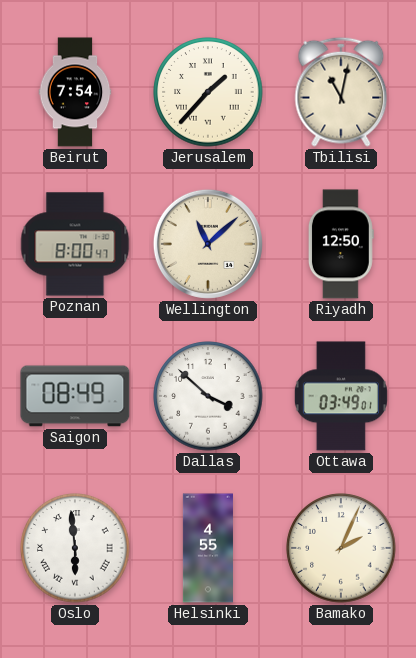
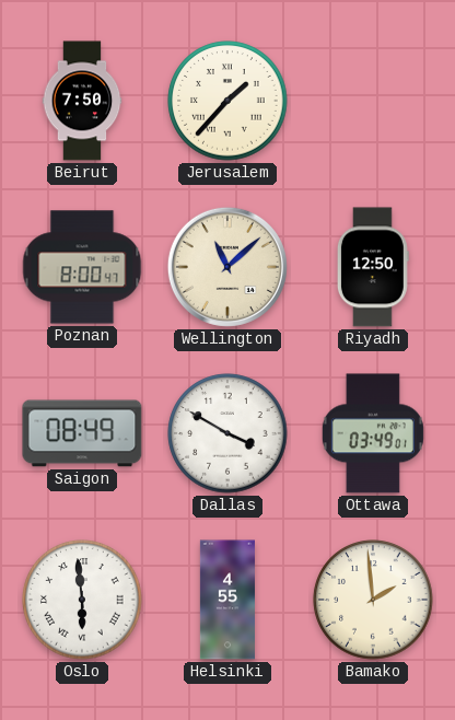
Beirut: 7:54 -> 7:50 (82, 101)
Tbilisi: 11:02 -> none (341, 92)
Dallas: 3:52 -> 3:50 (227, 433)
Bamako: 2:04 -> 1:59 (373, 600)
